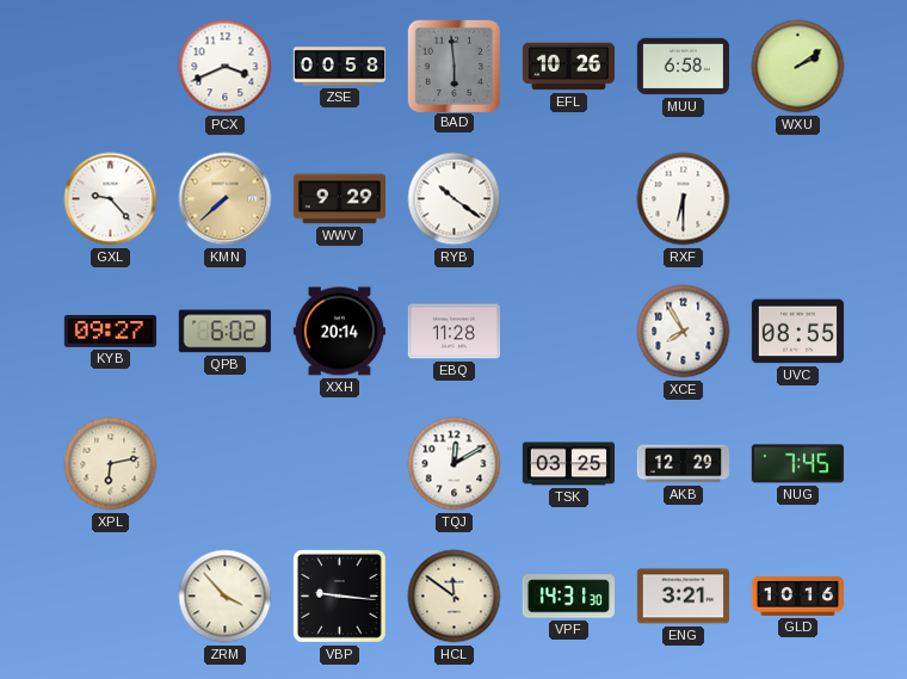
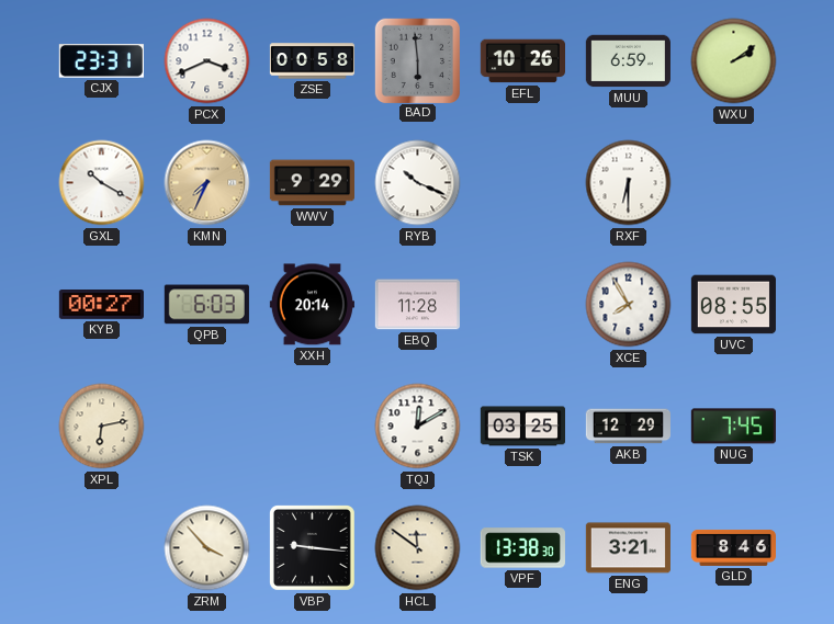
CJX: none -> 23:31 (101, 61)
MUU: 6:58 -> 6:59 (628, 61)
GXL: 9:23 -> 10:20 (102, 183)
KMN: 7:38 -> 7:34 (207, 183)
RYB: 10:21 -> 10:19 (418, 183)
KYB: 09:27 -> 00:27 (101, 305)
QPB: 6:02 -> 6:03 (206, 305)
VPF: 14:31 -> 13:38 (522, 548)
GLD: 10:16 -> 8:46 (733, 547)
